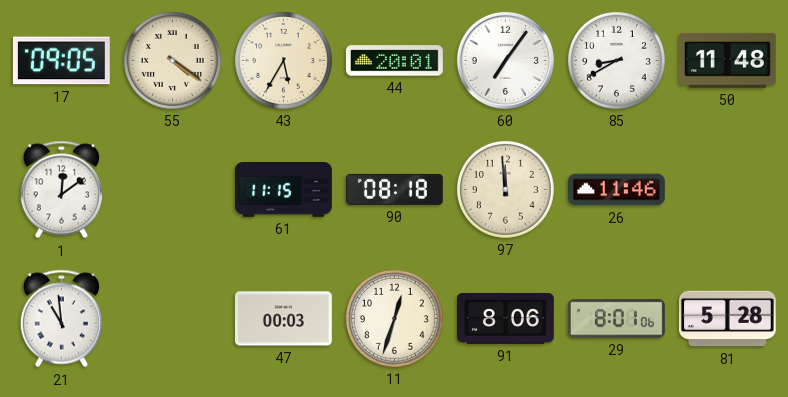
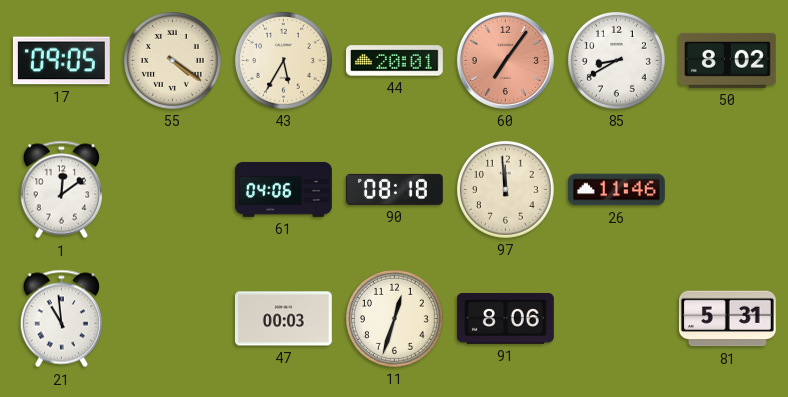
60 dial: white -> salmon (505, 60)
50: 11:48 -> 8:02 (727, 60)
61: 11:15 -> 04:06 (284, 189)
29: 8:01 -> none (616, 319)
81: 5:28 -> 5:31 (727, 319)
